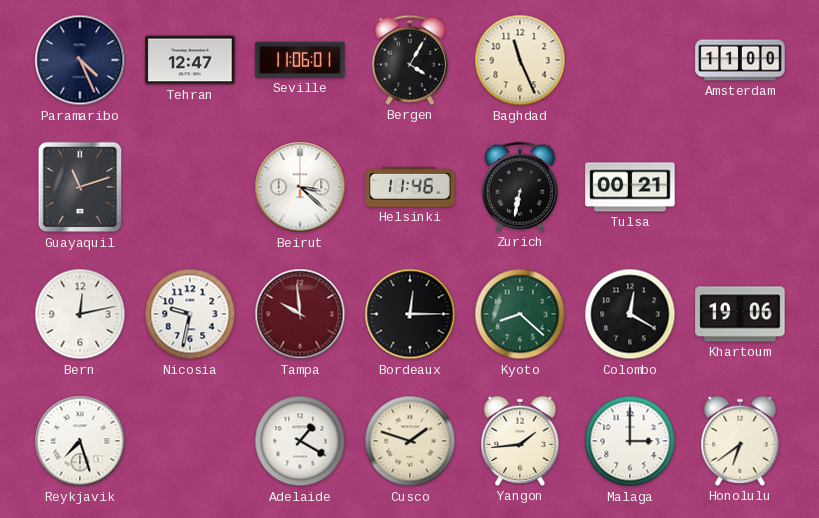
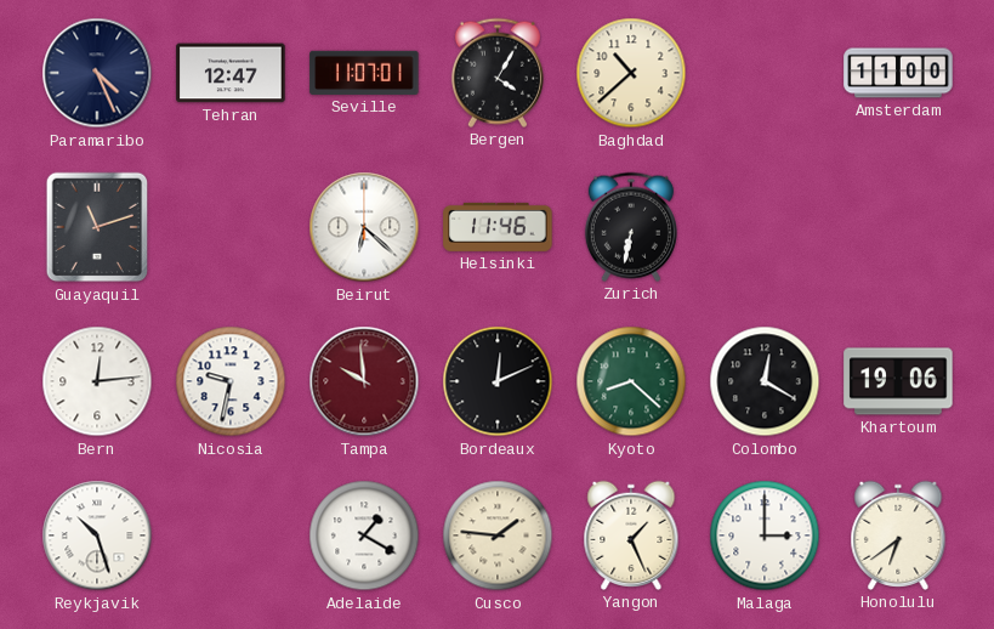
Seville: 11:06 -> 11:07 (364, 73)
Baghdad: 11:26 -> 10:38 (631, 73)
Beirut: 3:22 -> 6:22 (364, 227)
Tulsa: 00:21 -> none (630, 187)
Bern: 12:13 -> 12:14 (97, 381)
Bordeaux: 12:15 -> 12:11 (498, 381)
Reykjavik: 7:27 -> 10:27 (97, 535)
Cusco: 1:48 -> 1:46 (498, 535)
Yangon: 1:44 -> 1:26 (631, 535)
